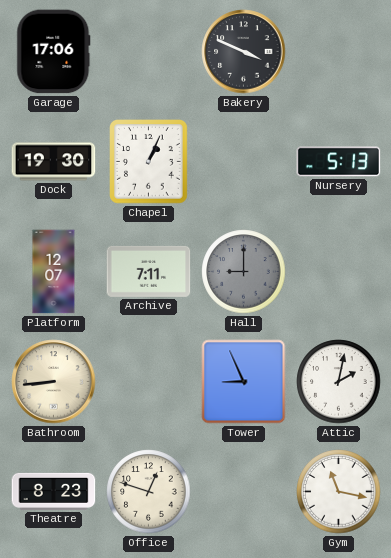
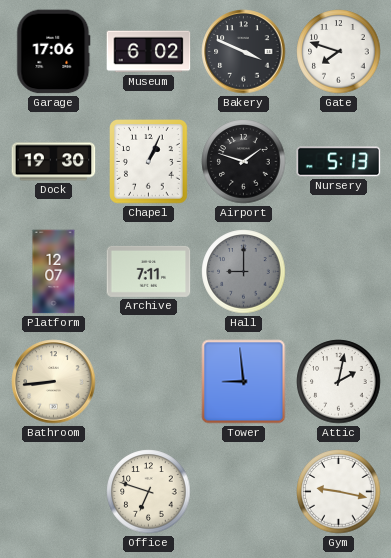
Museum: none -> 6:02 (149, 52)
Gate: none -> 7:48 (339, 52)
Airport: none -> 1:48 (244, 162)
Tower: 8:56 -> 8:59 (244, 382)
Theatre: 8:23 -> none (54, 491)
Office: 12:48 -> 6:48 (149, 492)
Gym: 11:17 -> 9:17 (339, 492)
